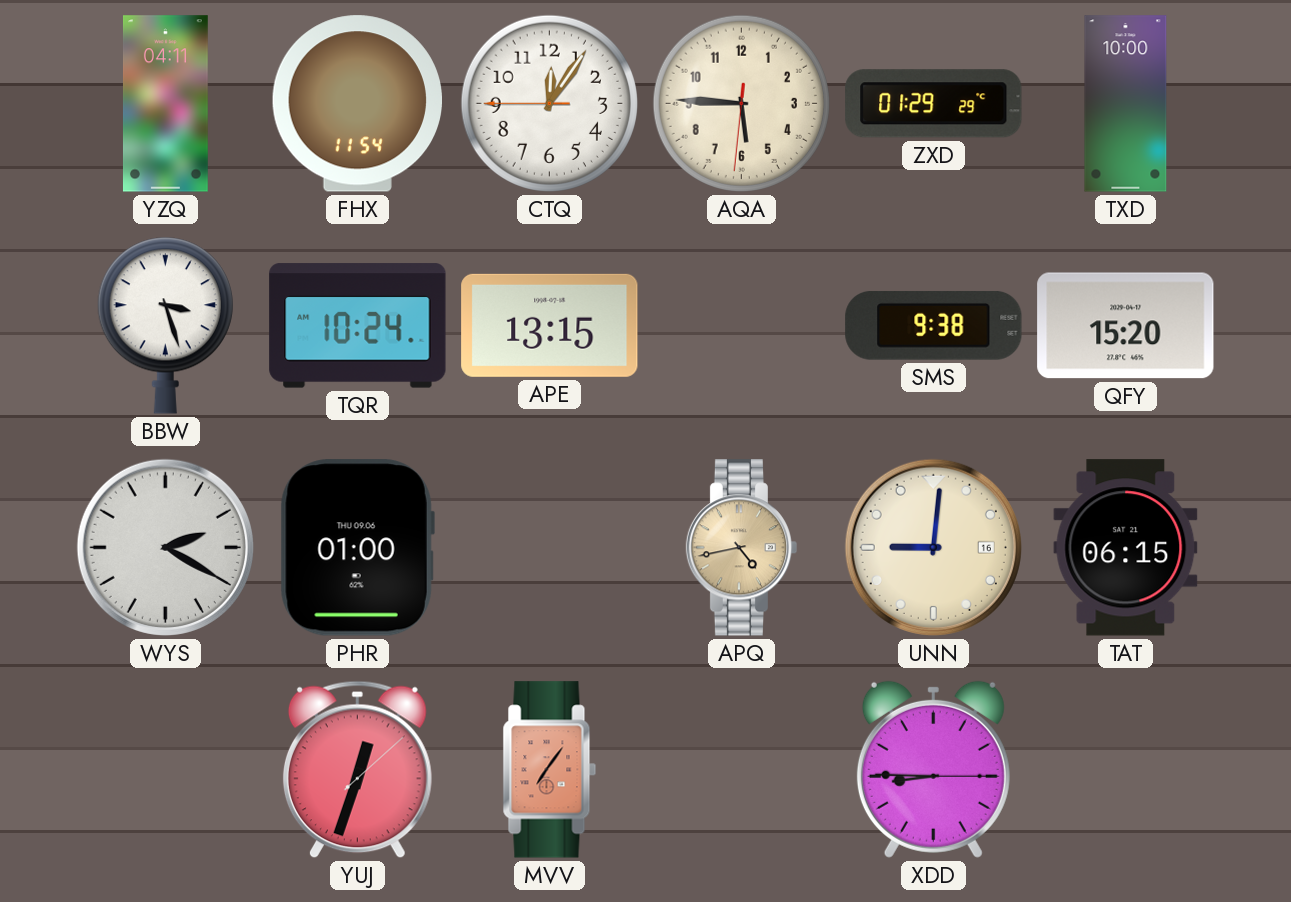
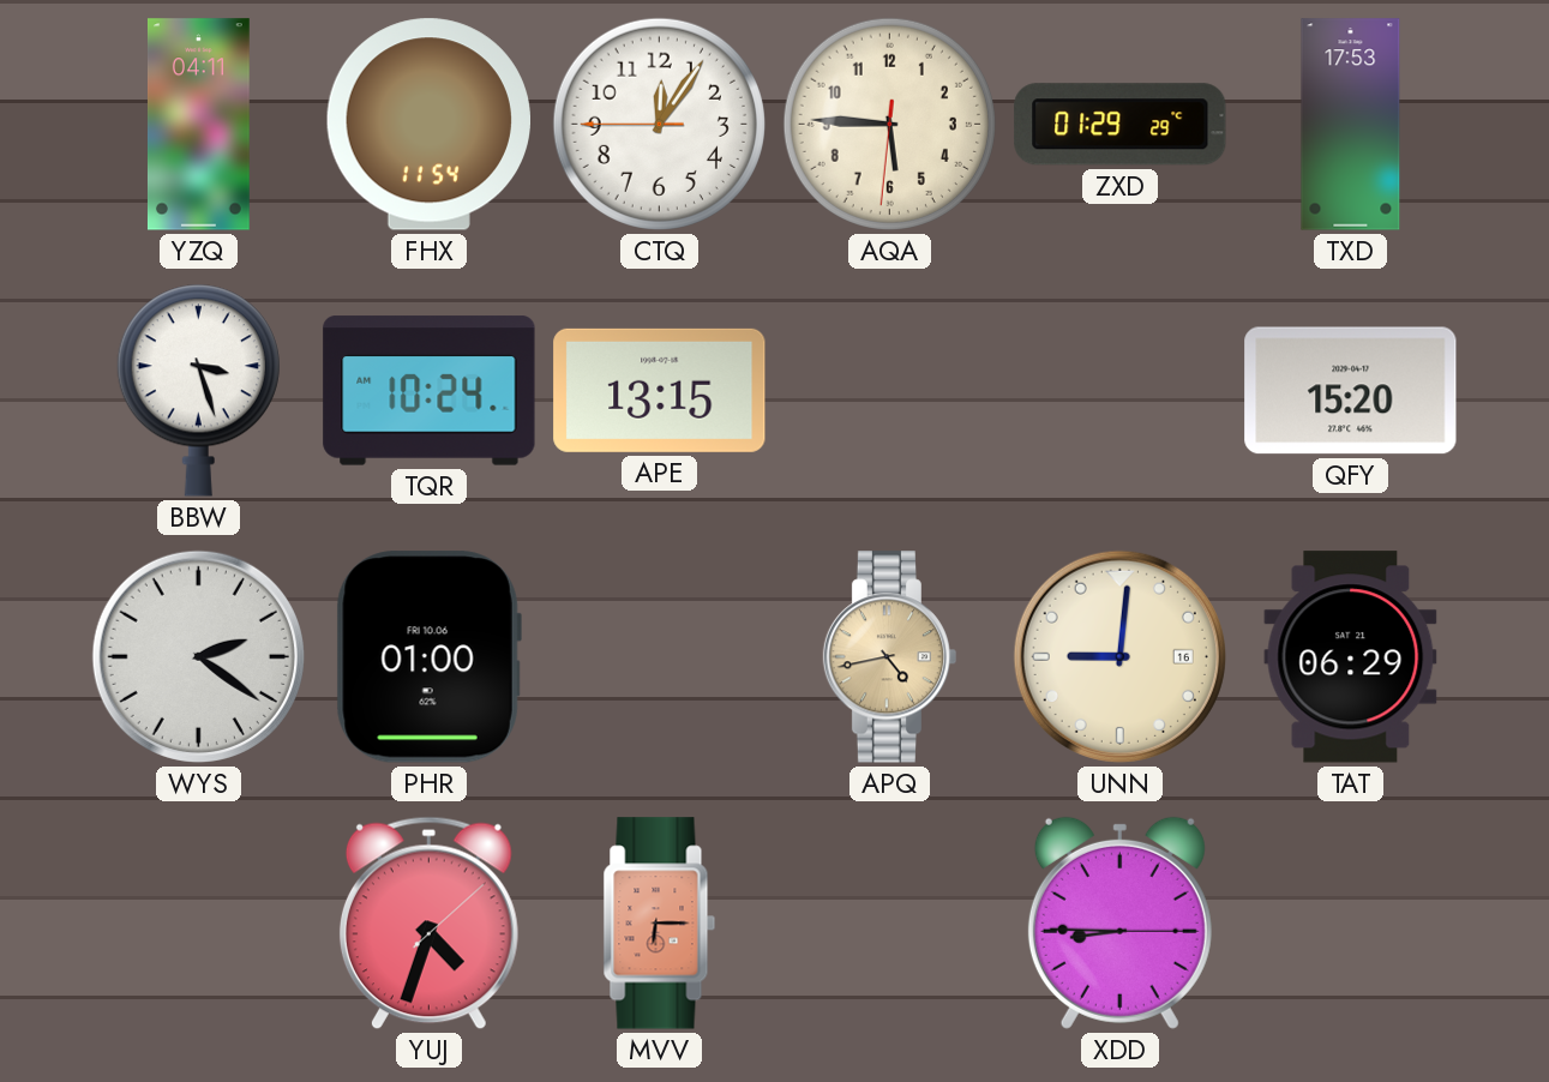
TXD: 10:00 -> 17:53 (1351, 125)
SMS: 9:38 -> none (934, 325)
WYS: 2:20 -> 2:21 (198, 656)
PHR date: THU 09.06 -> FRI 10.06 (428, 657)
TAT: 06:15 -> 06:29 (1351, 657)
YUJ: 12:33 -> 4:33 (428, 924)
MVV: 7:06 -> 6:15 (660, 924)
